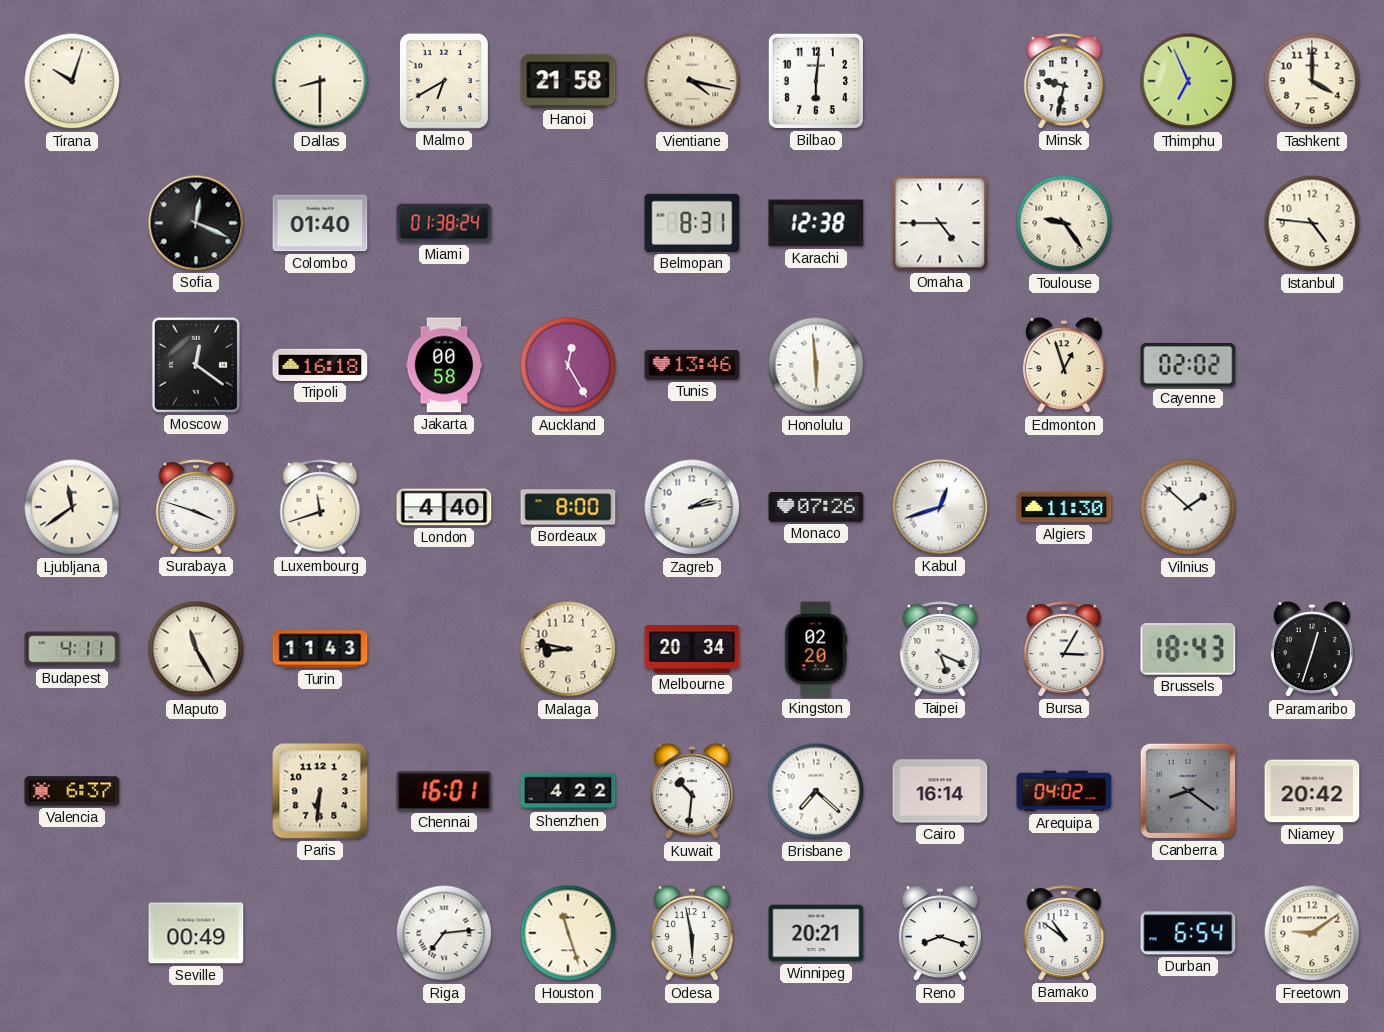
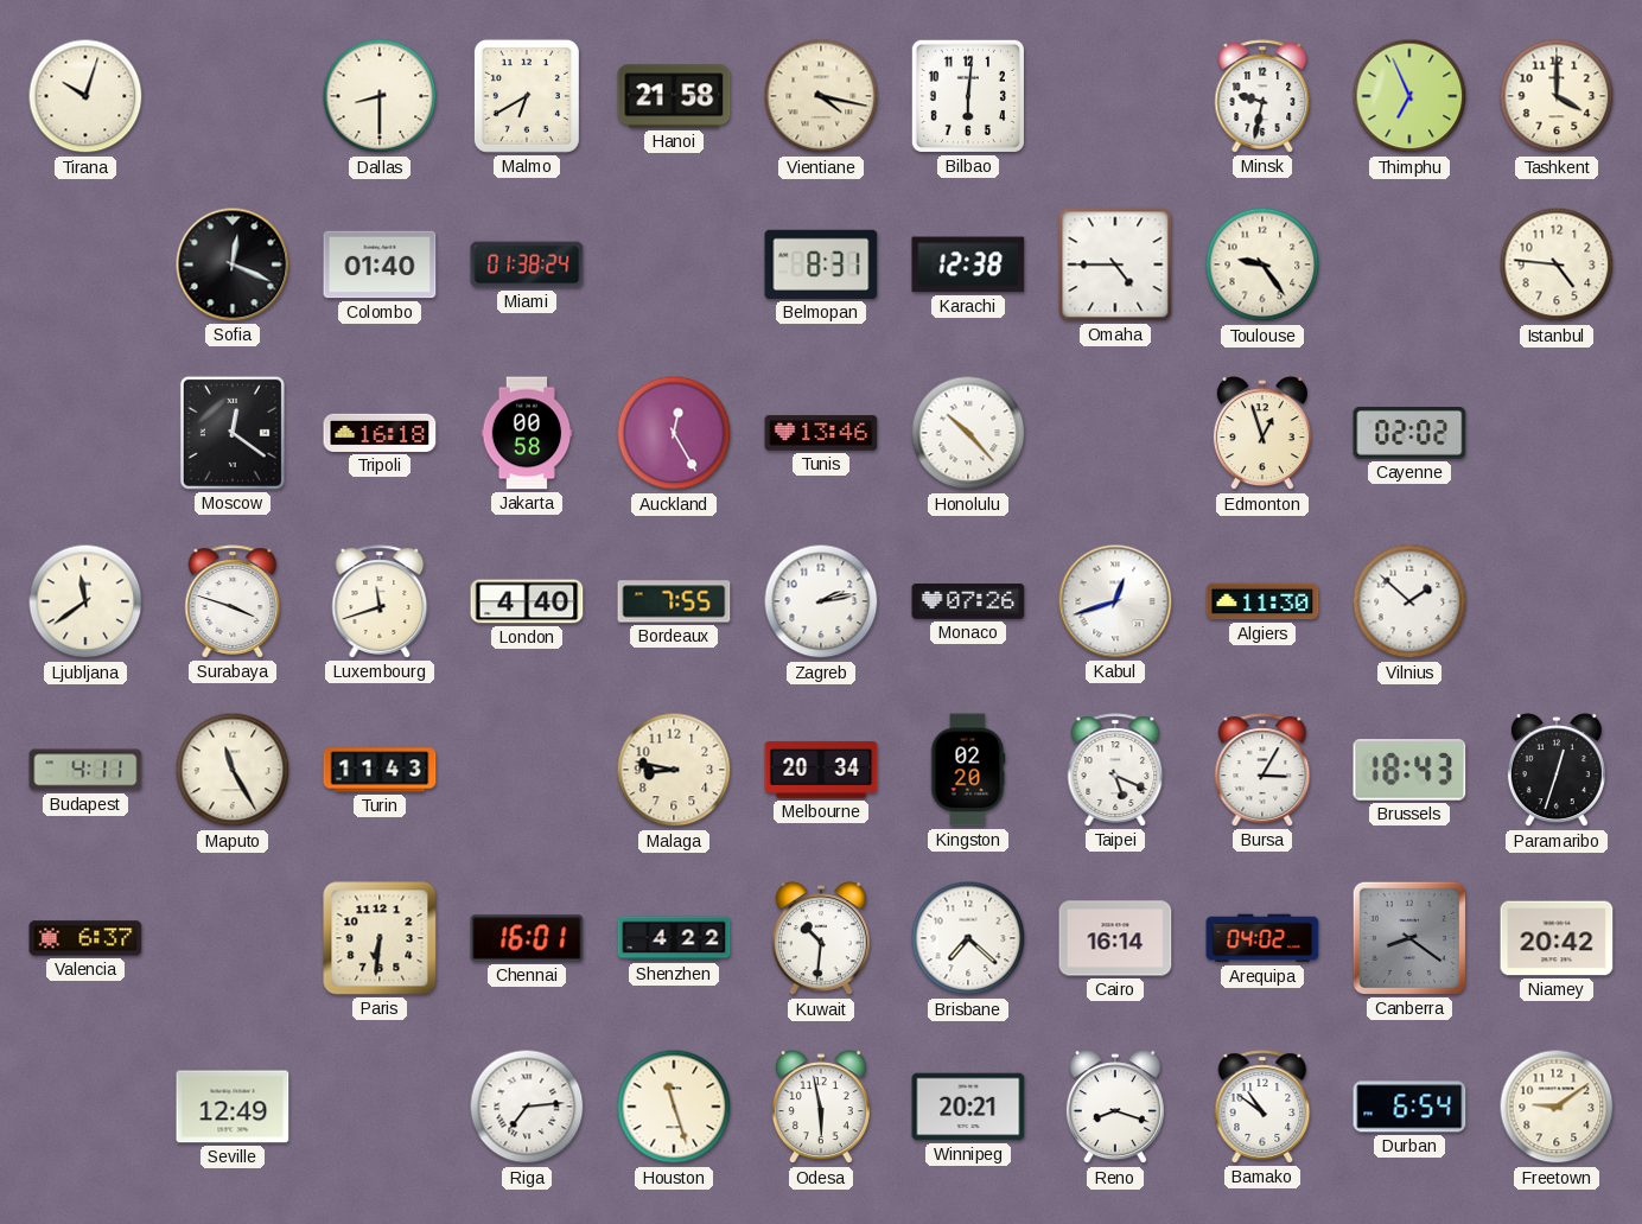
Honolulu: 5:59 -> 10:23 (968, 433)
Bordeaux: 8:00 -> 7:55 (674, 601)
Seville: 00:49 -> 12:49 (233, 1107)
